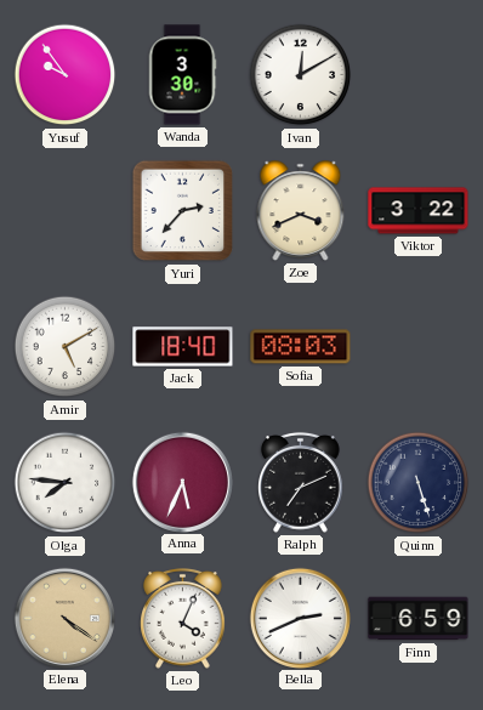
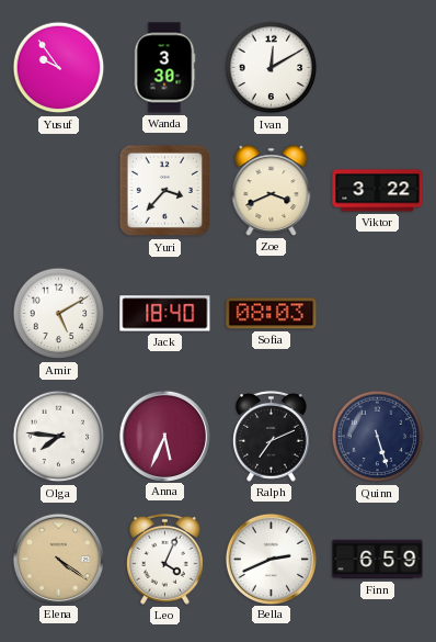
Yuri: 2:37 -> 3:37 (165, 191)
